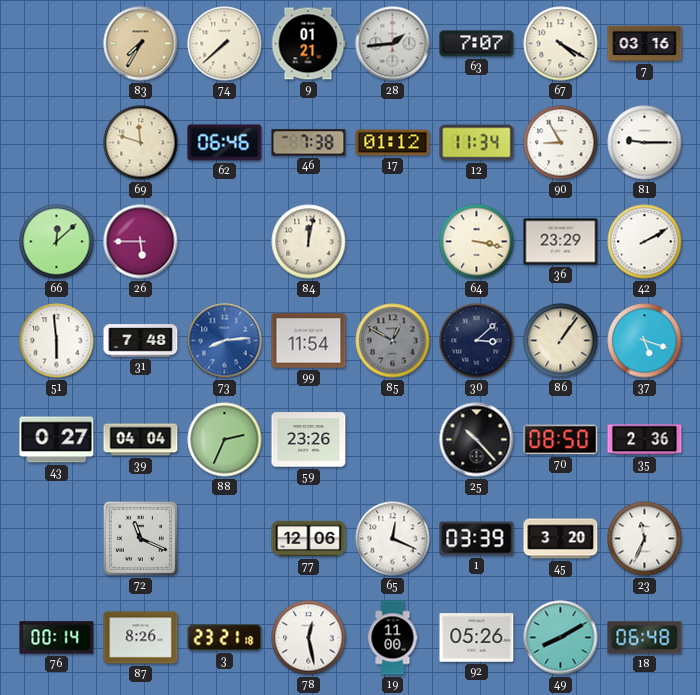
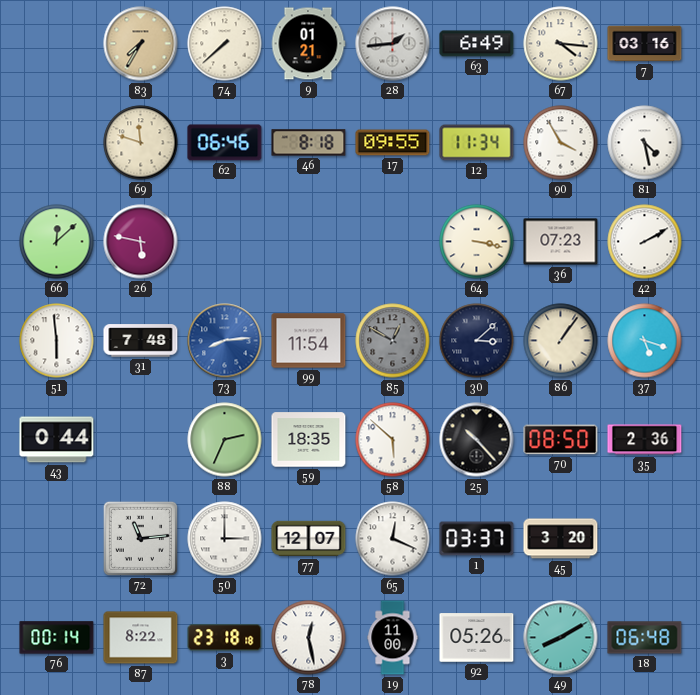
63: 7:07 -> 6:49 (477, 44)
67: 4:20 -> 4:16 (561, 44)
46: 7:38 -> 8:18 (309, 143)
17: 01:12 -> 09:55 (393, 143)
90: 8:55 -> 3:55 (561, 143)
81: 9:15 -> 4:28 (645, 143)
26: 5:45 -> 5:47 (141, 242)
84: 12:02 -> none (309, 242)
36: 23:29 -> 07:23 (561, 242)
43: 0:27 -> 0:44 (57, 440)
39: 04:04 -> none (141, 440)
59: 23:26 -> 18:35 (309, 440)
58: none -> 5:52 (393, 440)
72: 11:19 -> 11:14 (140, 538)
50: none -> 3:00 (225, 539)
77: 12:06 -> 12:07 (309, 539)
1: 03:39 -> 03:37 (477, 539)
23: 11:34 -> none (645, 539)
87: 8:26 -> 8:22 (141, 638)
3: 23:21 -> 23:18 (225, 638)
